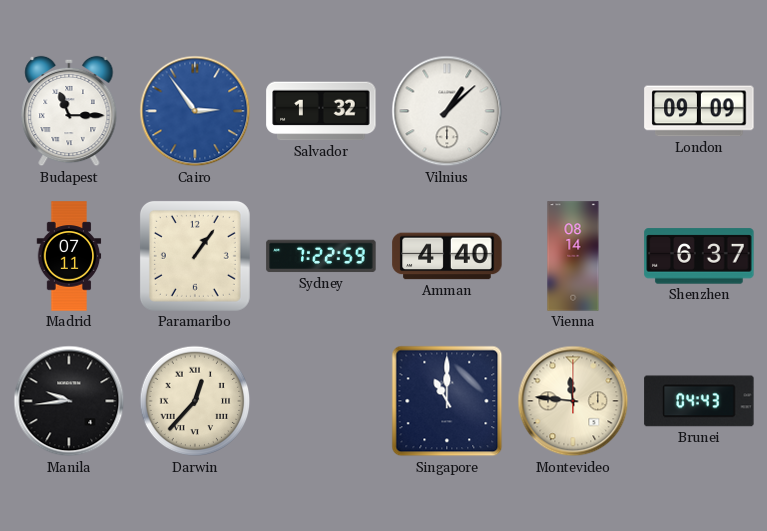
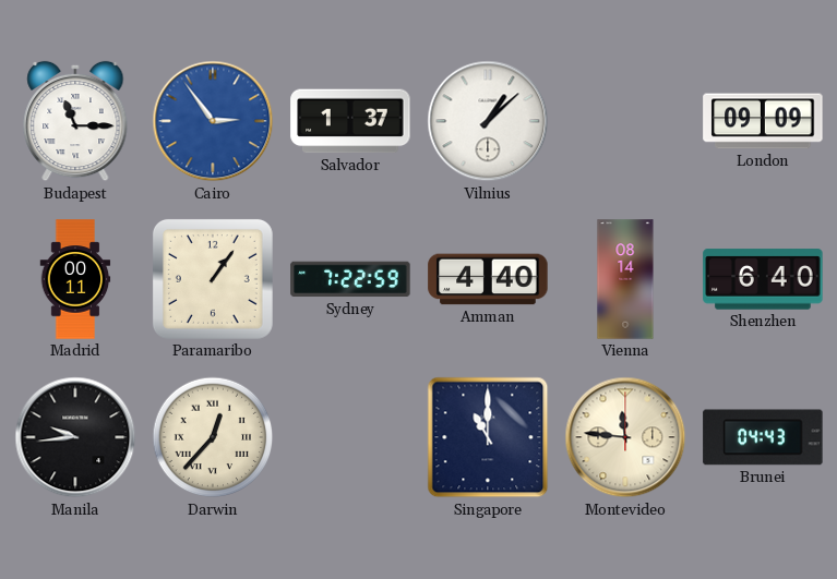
Salvador: 1:32 -> 1:37 (350, 121)
Madrid: 07:11 -> 00:11 (75, 279)
Shenzhen: 6:37 -> 6:40 (763, 279)
